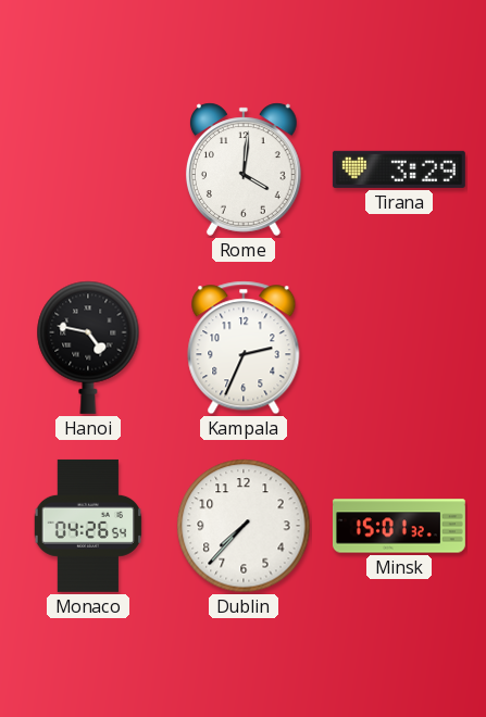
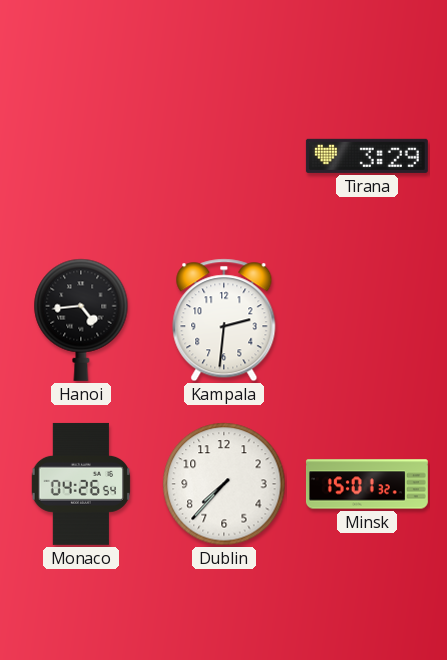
Rome: 4:01 -> none (244, 169)
Hanoi: 4:47 -> 4:44 (81, 320)
Kampala: 2:34 -> 2:31 (224, 320)
